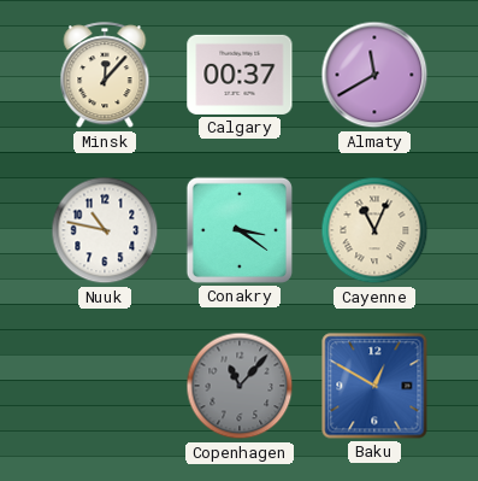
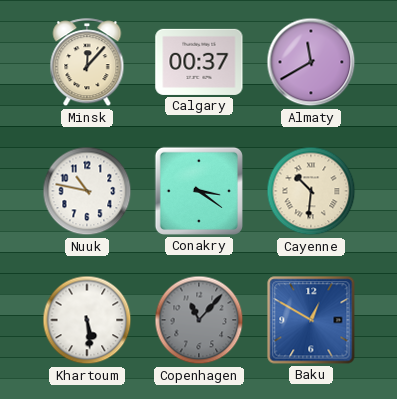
Cayenne: 11:04 -> 10:31 (311, 191)
Khartoum: none -> 5:29 (87, 320)
